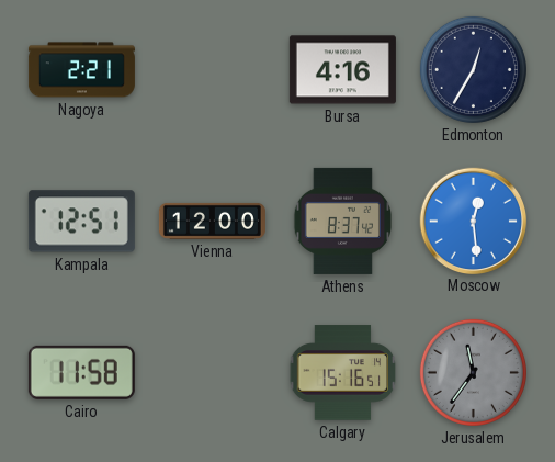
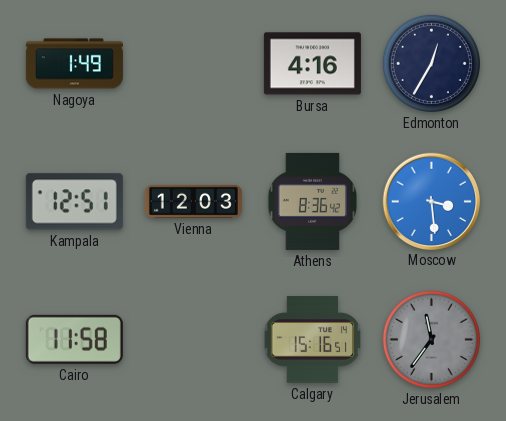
Nagoya: 2:21 -> 1:49 (74, 64)
Vienna: 12:00 -> 12:03 (193, 201)
Athens: 8:37 -> 8:36 (312, 201)
Moscow: 12:29 -> 3:29 (431, 201)
